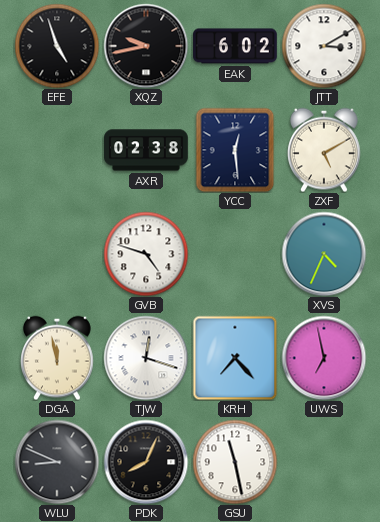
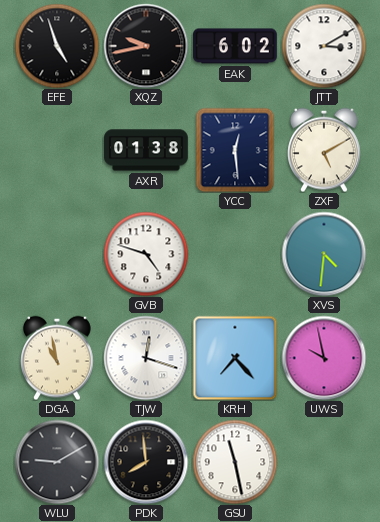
AXR: 02:38 -> 01:38 (146, 150)
XVS: 4:34 -> 4:31 (324, 254)
DGA: 11:58 -> 10:58 (58, 358)
UWS: 6:58 -> 9:58 (324, 358)
WLU: 8:49 -> 9:10 (57, 462)
PDK: 8:04 -> 7:59 (146, 462)
